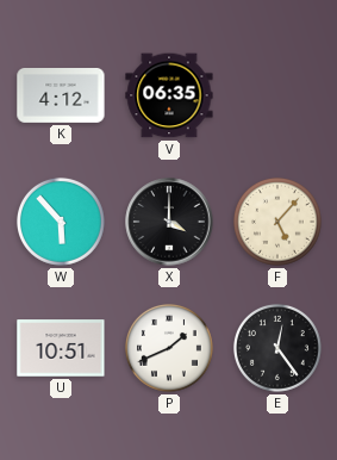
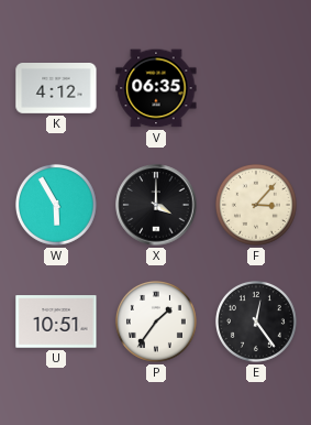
W: 5:53 -> 5:55 (56, 205)
F: 5:07 -> 3:07 (256, 205)
P: 1:41 -> 1:36 (156, 322)
